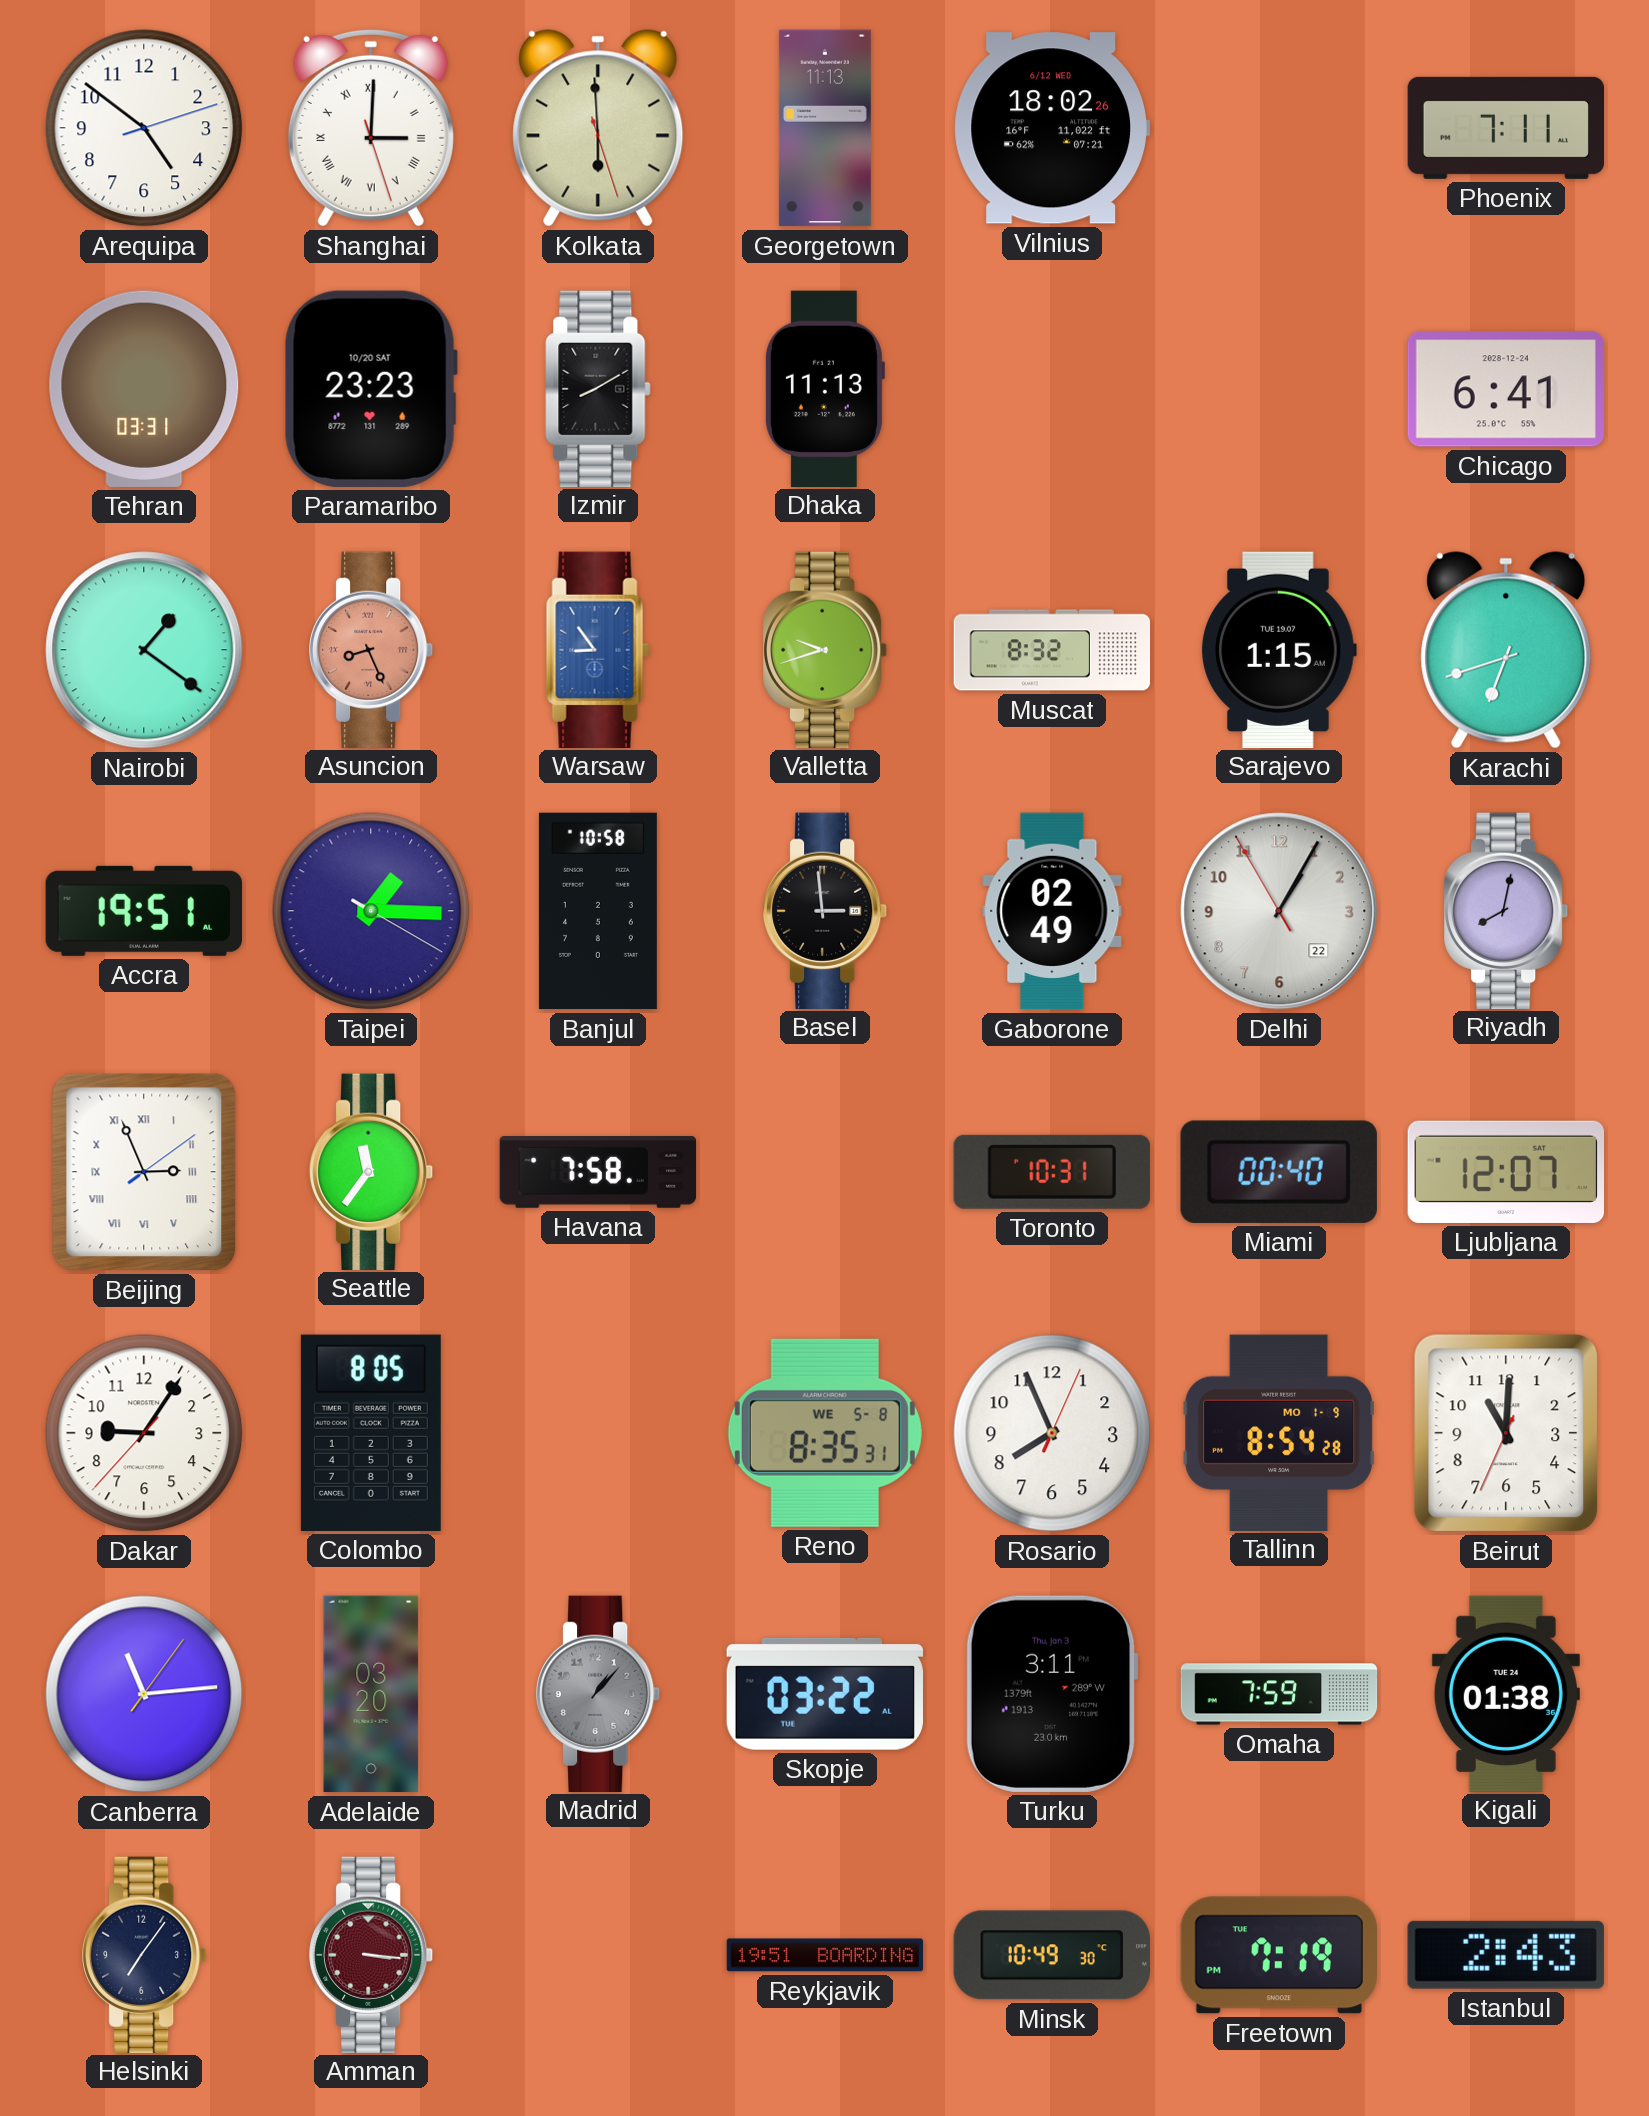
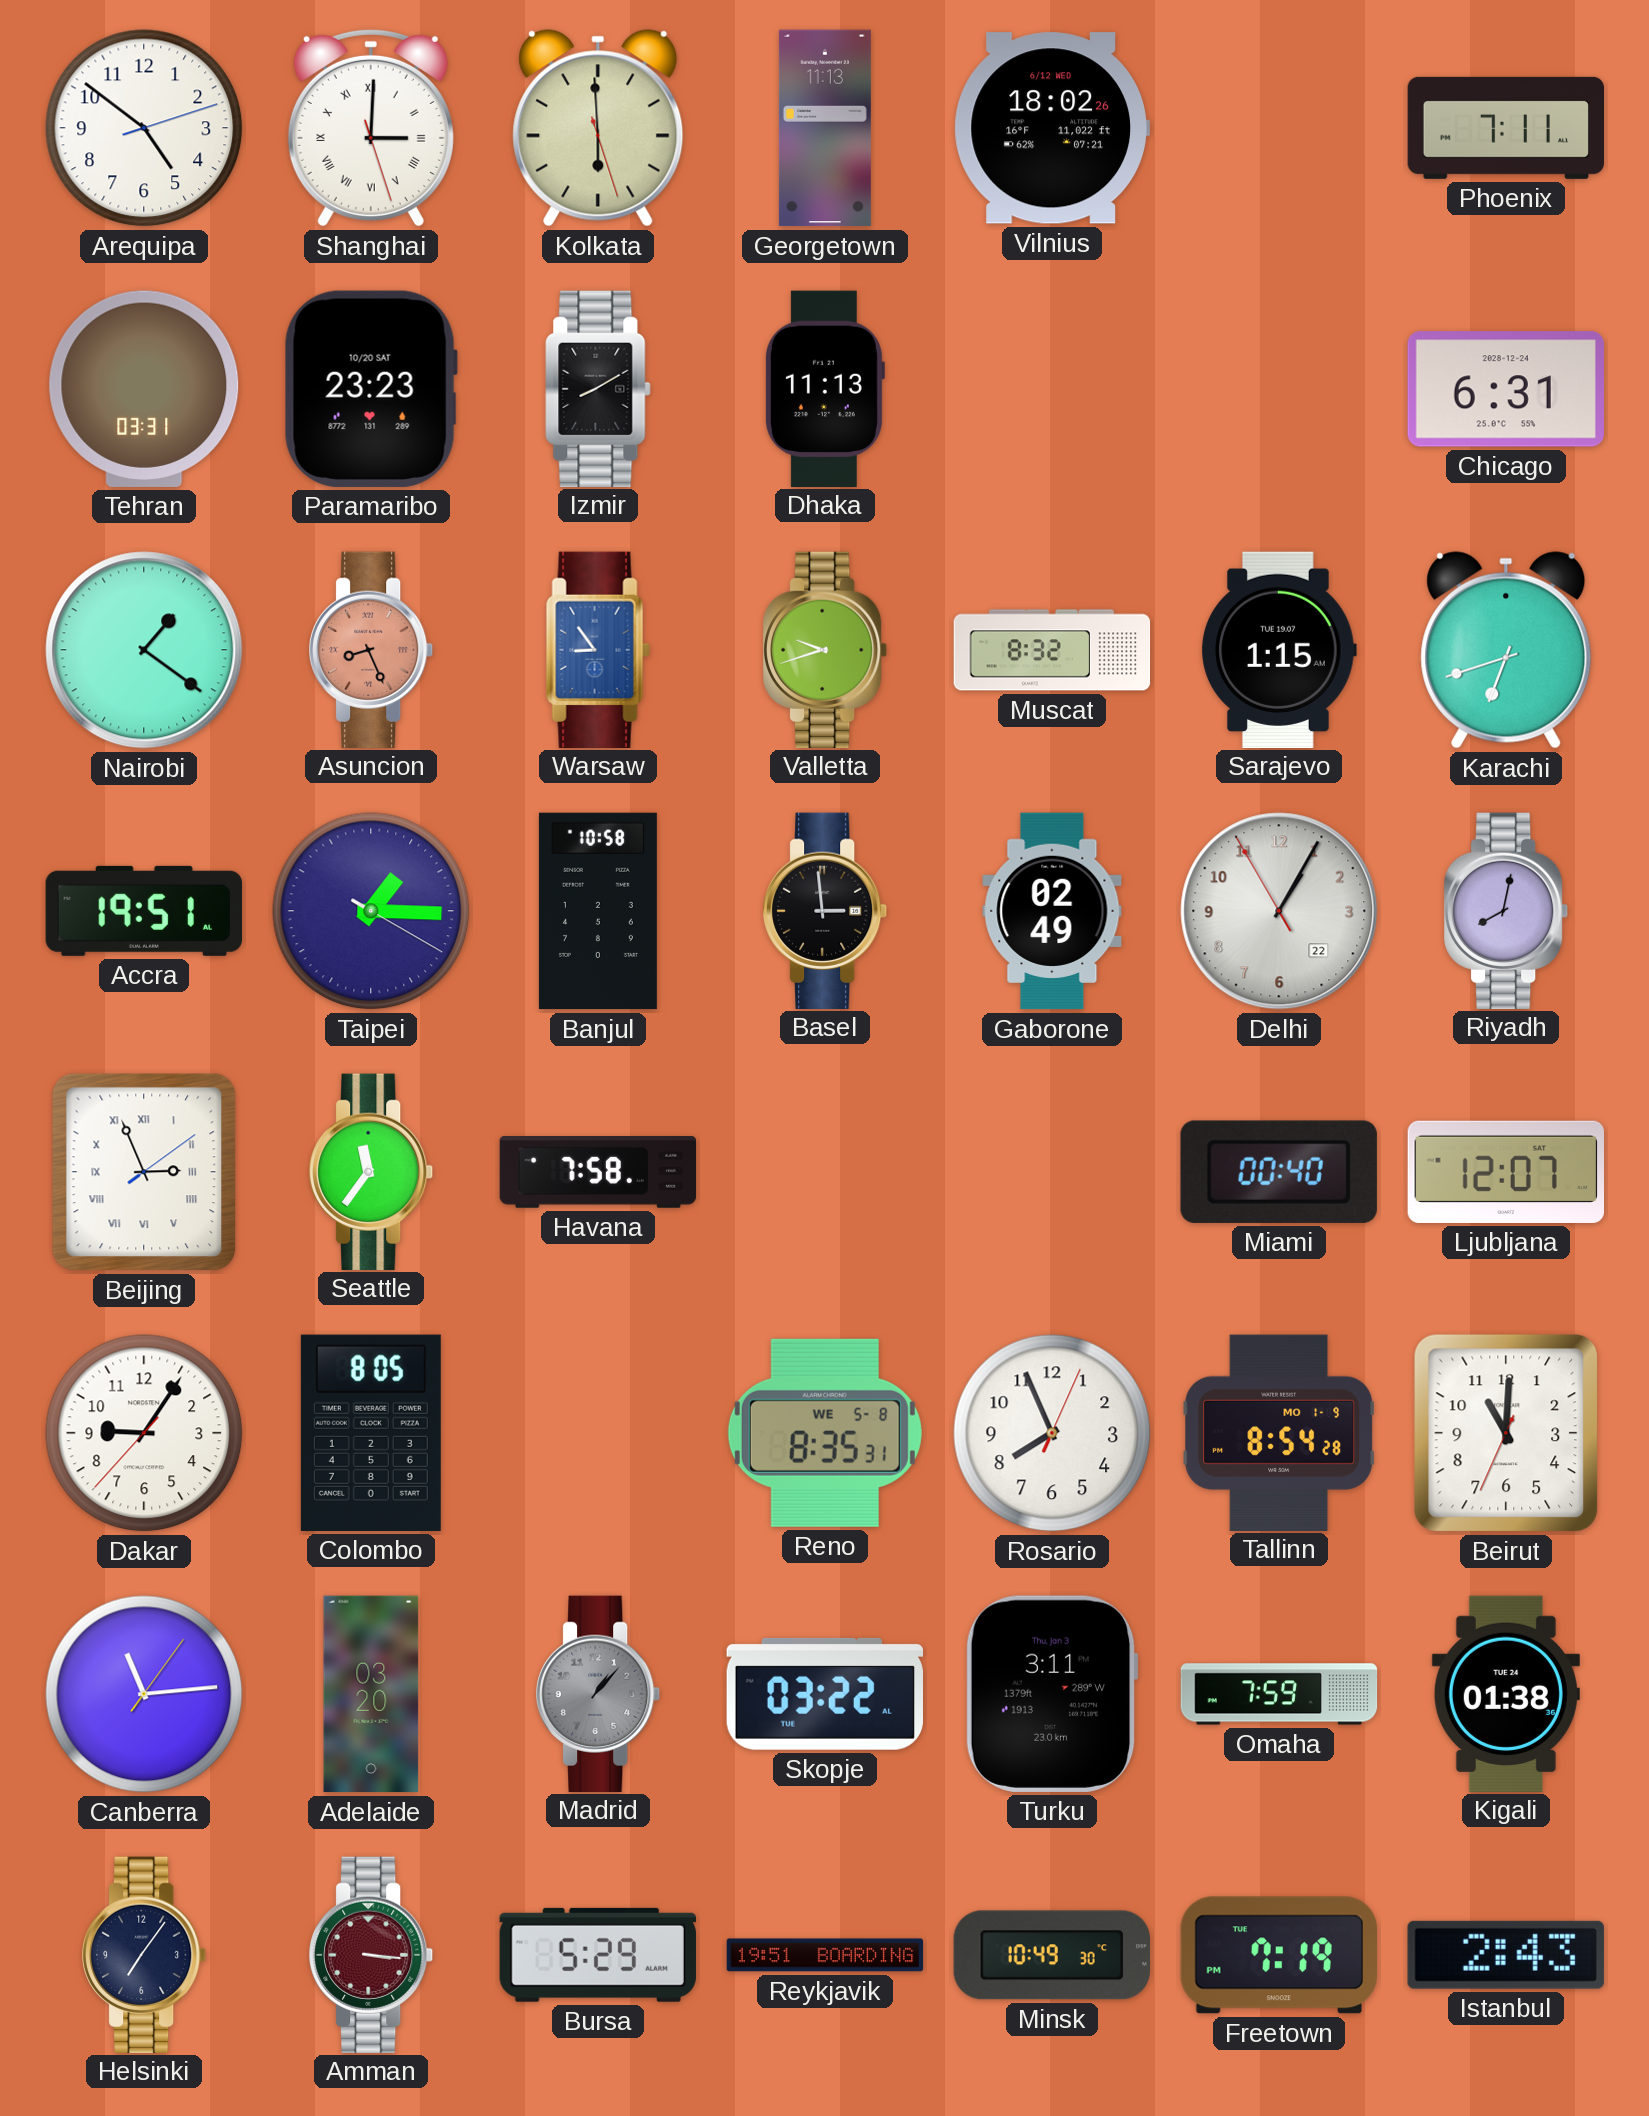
Chicago: 6:41 -> 6:31 (1506, 389)
Toronto: 10:31 -> none (1052, 1172)
Bursa: none -> 5:29 (598, 1955)
